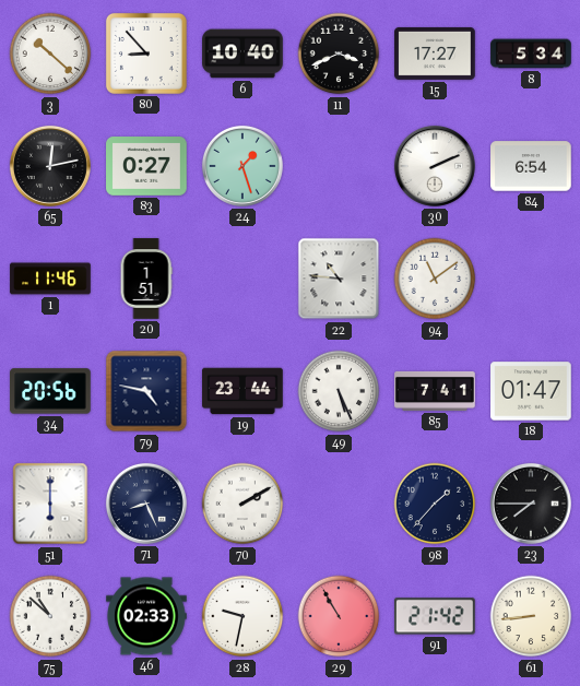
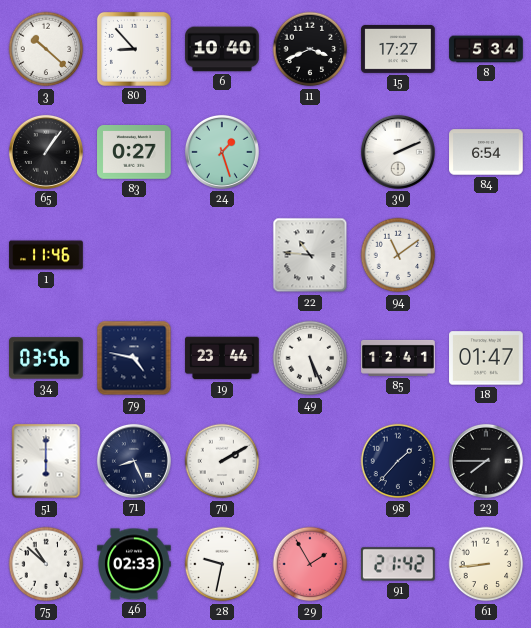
65: 12:13 -> 1:06 (46, 152)
20: 1:51 -> none (146, 279)
34: 20:56 -> 03:56 (46, 358)
85: 7:41 -> 12:41 (398, 358)
29: 10:55 -> 1:55 (310, 564)
